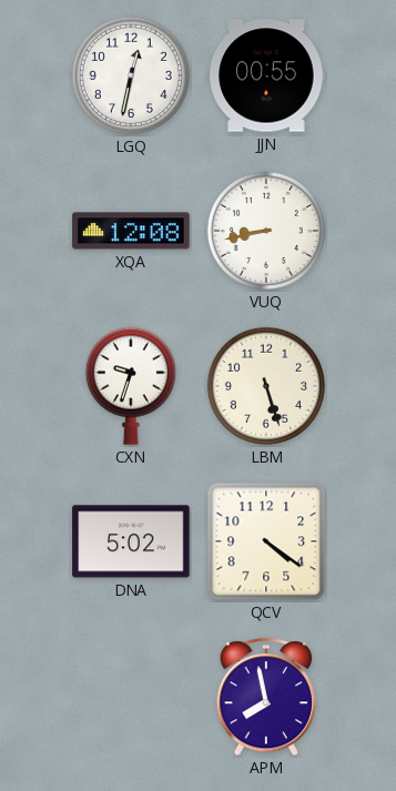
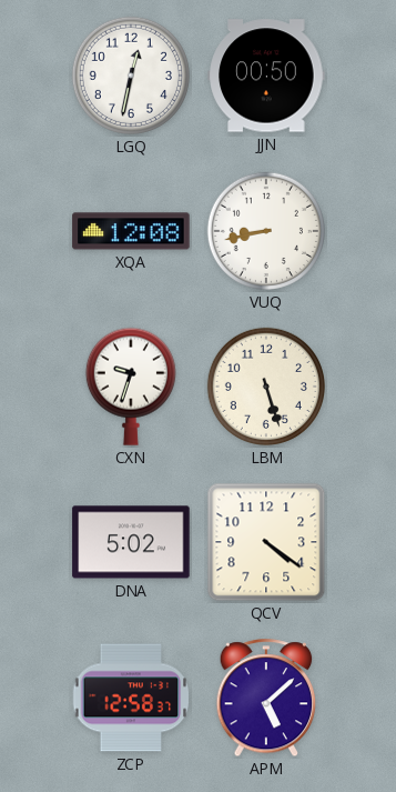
JJN: 00:55 -> 00:50 (266, 76)
ZCP: none -> 12:58 (131, 698)
APM: 7:58 -> 5:08 (266, 699)
